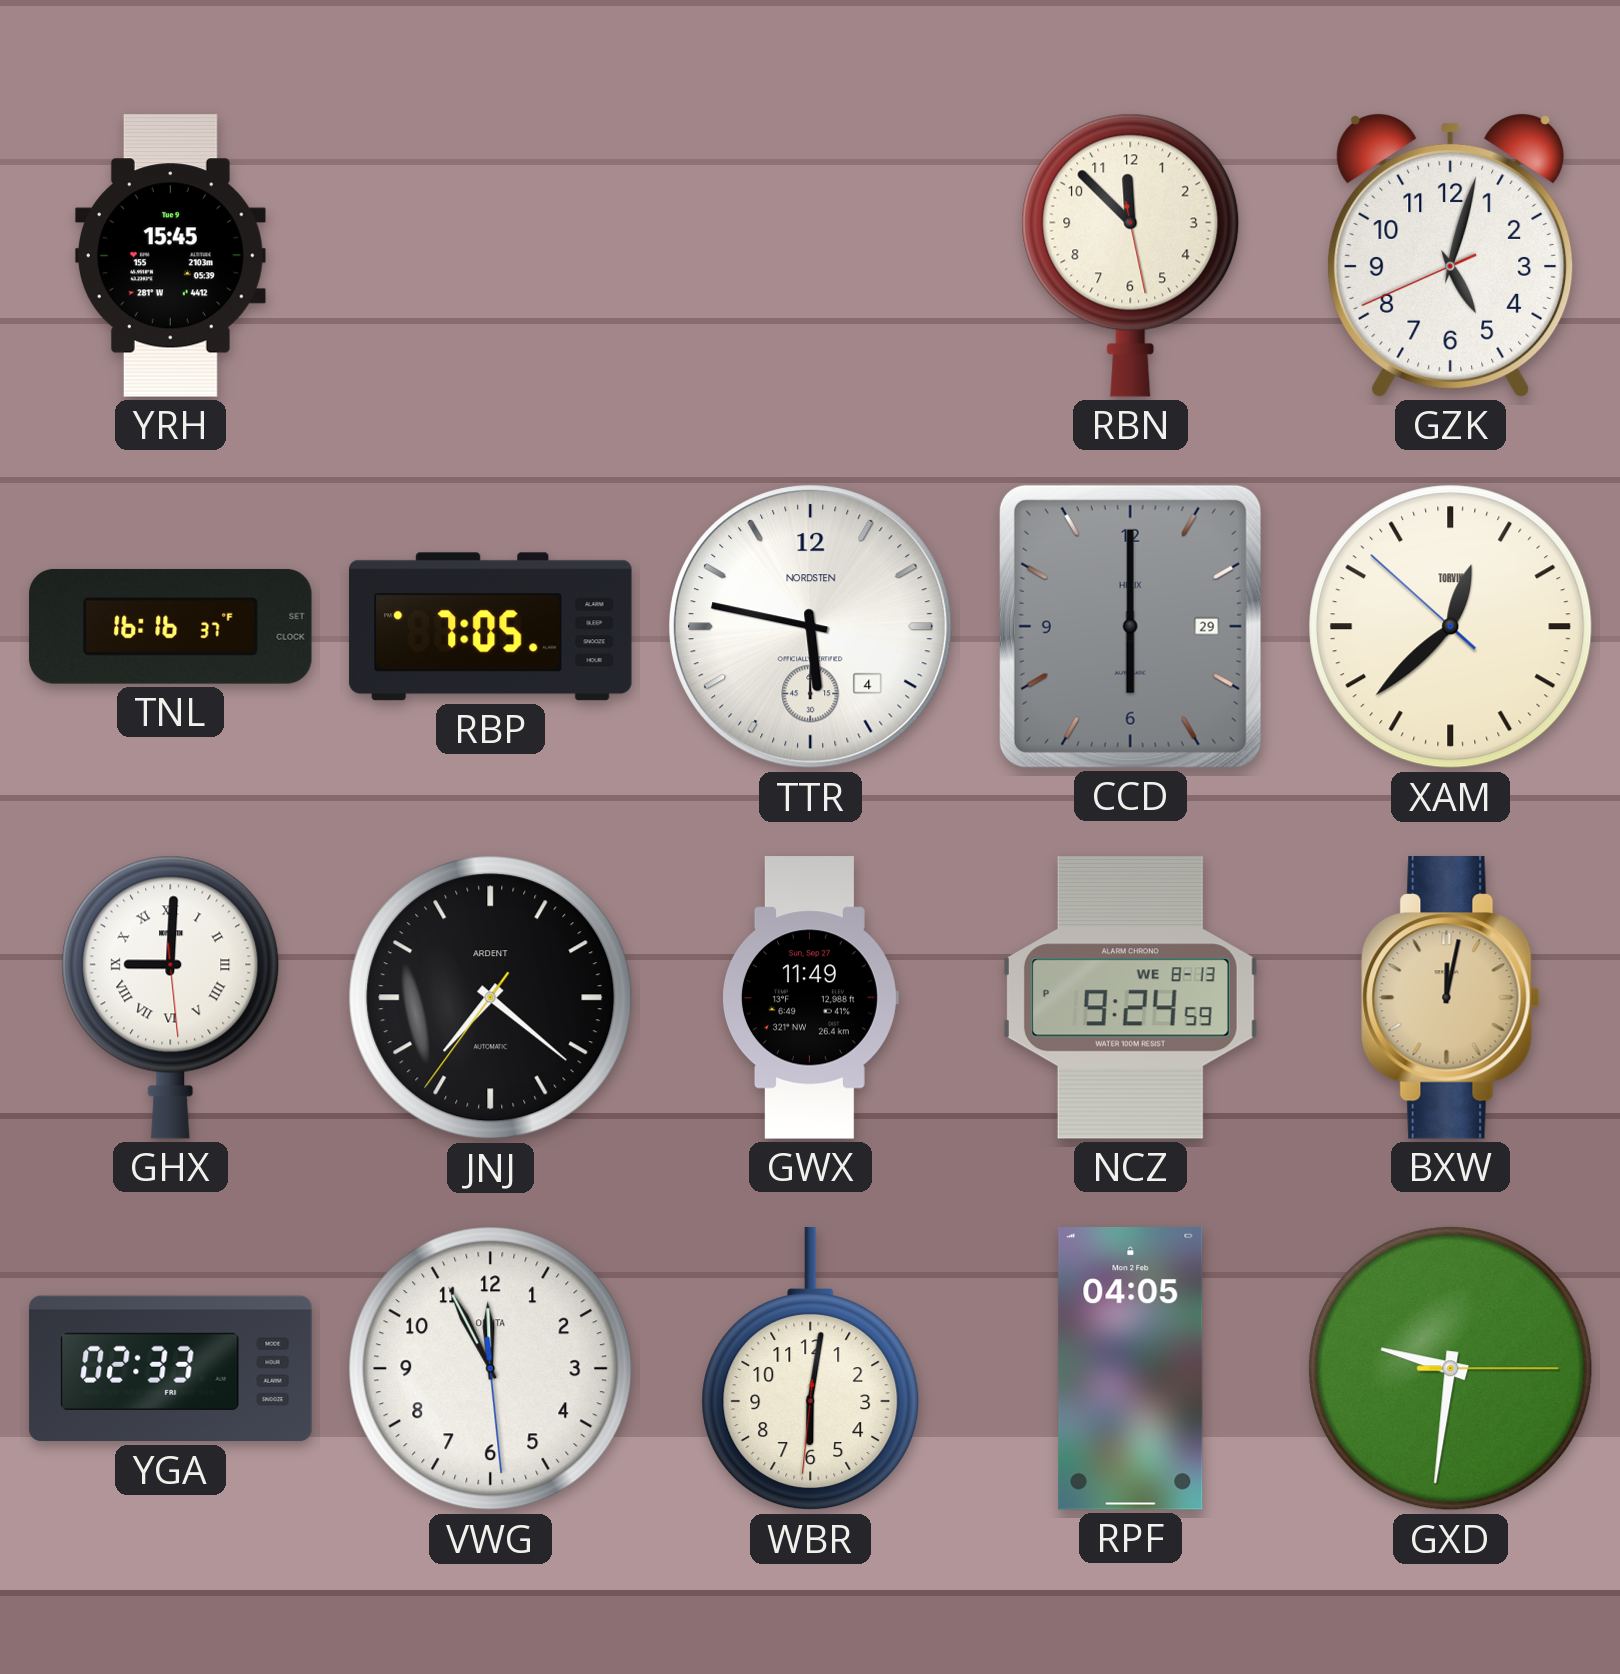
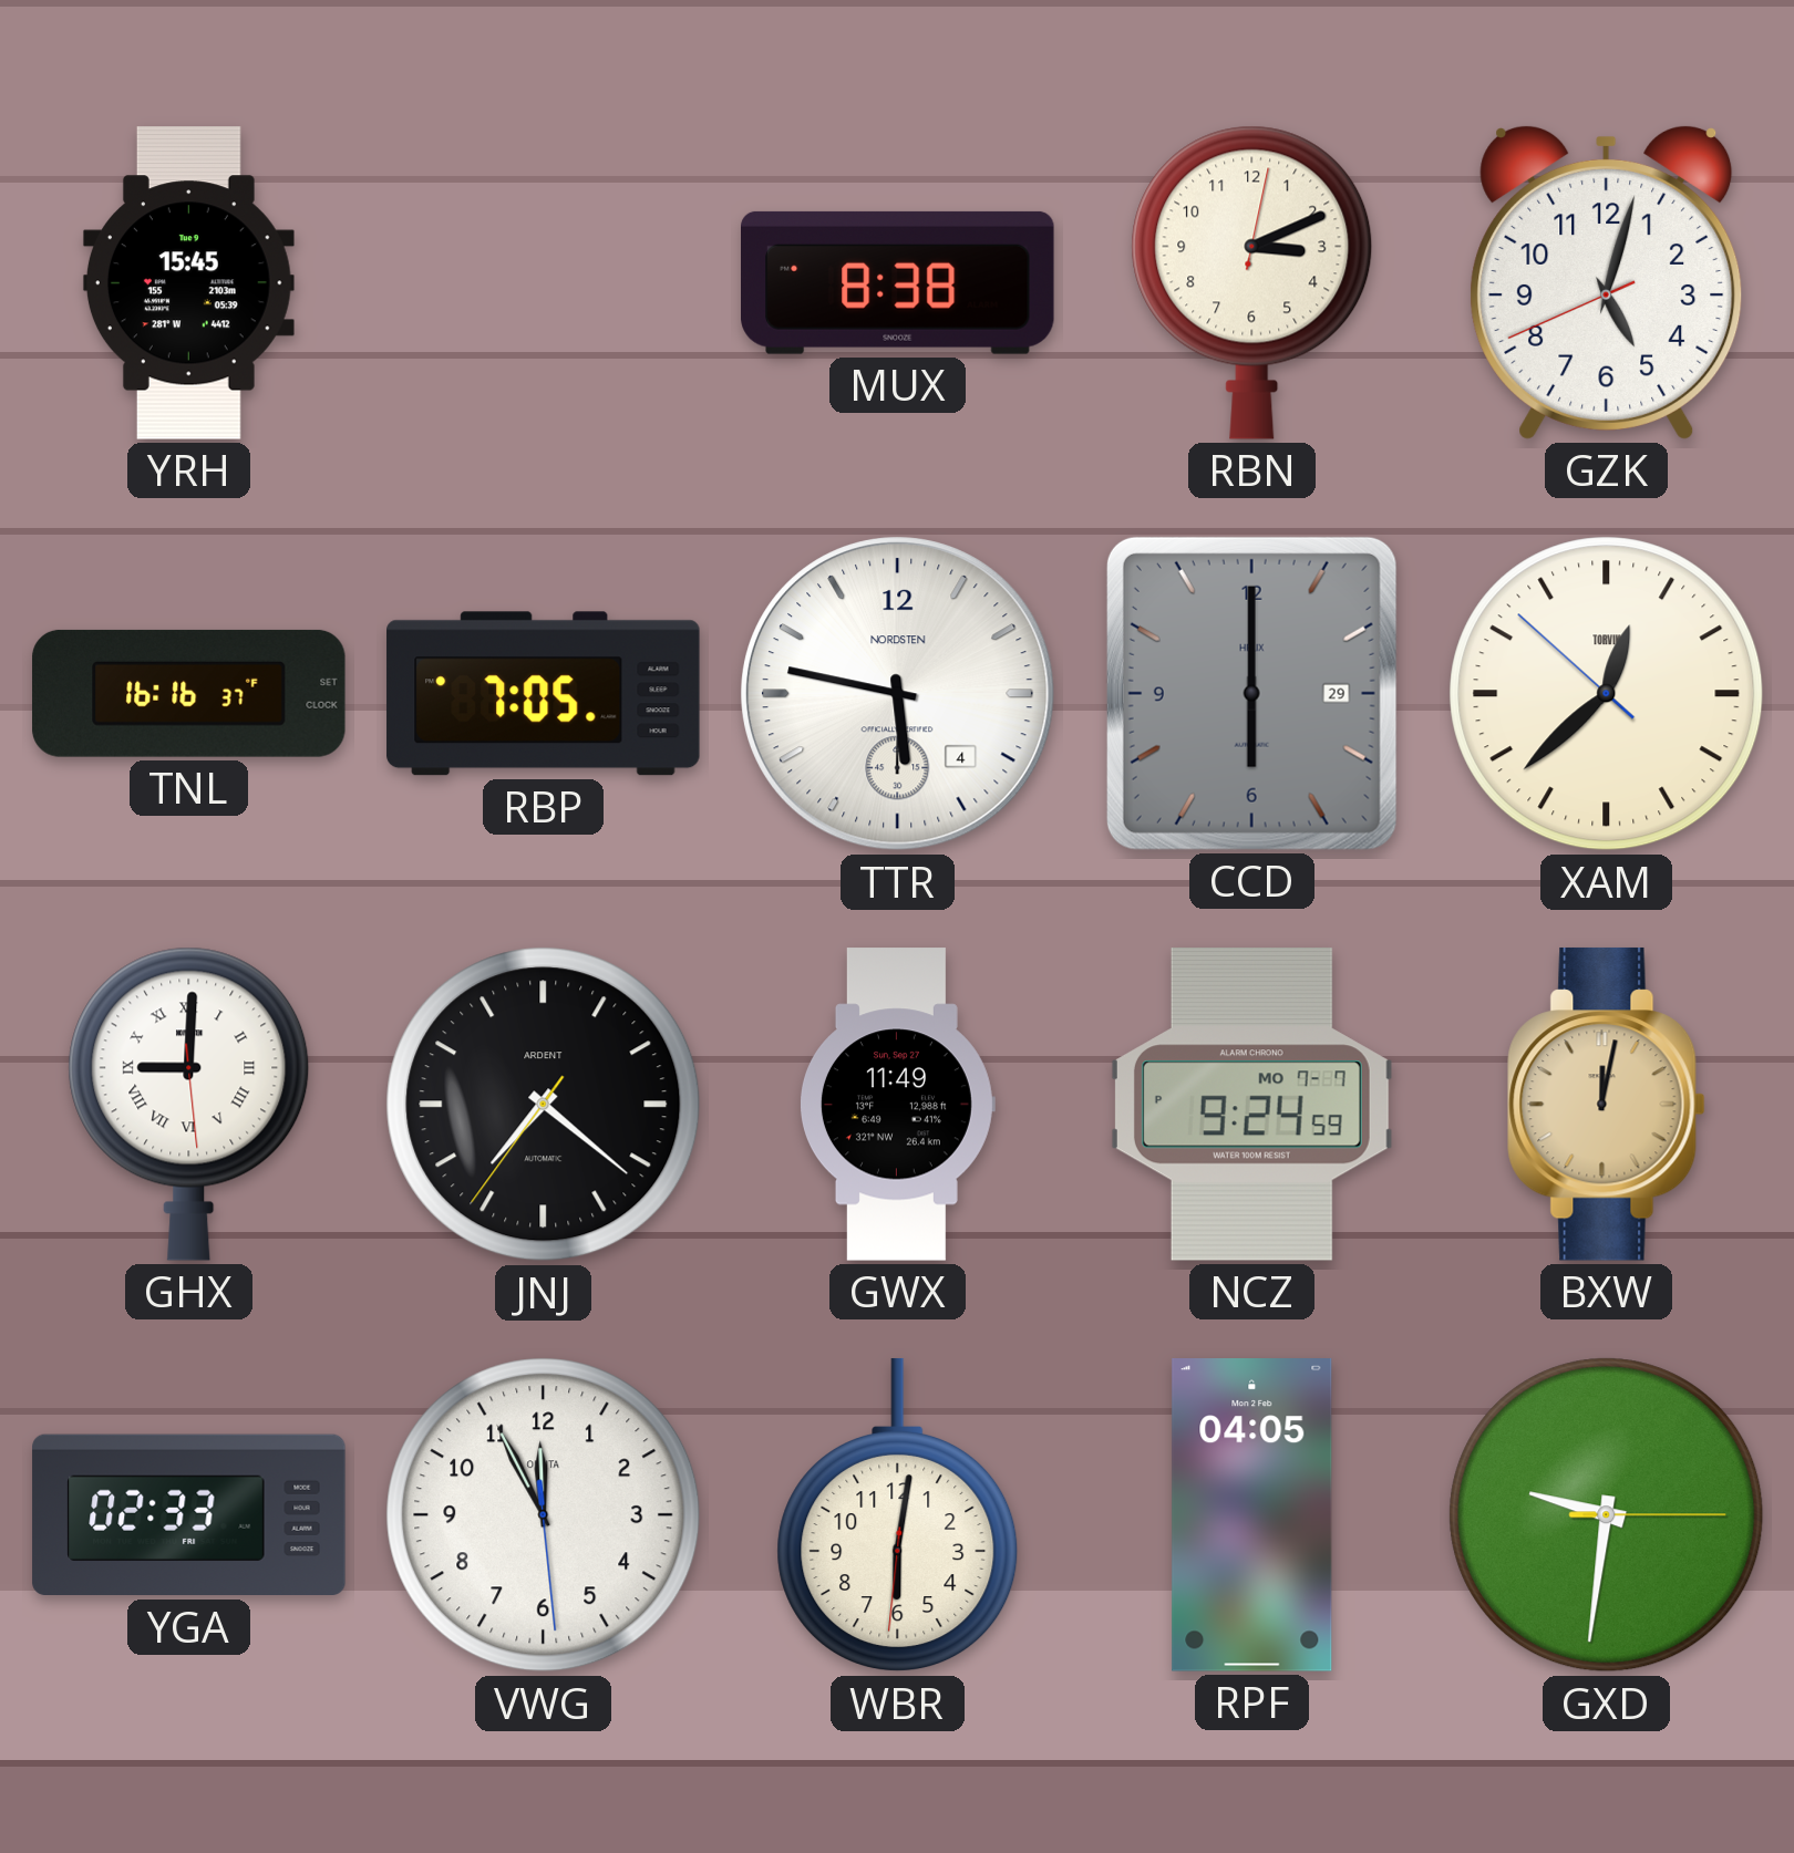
MUX: none -> 8:38 (898, 282)
RBN: 11:52 -> 3:11 (1252, 282)
NCZ date: WE 8-13 -> MO 7-7 (1251, 1105)
